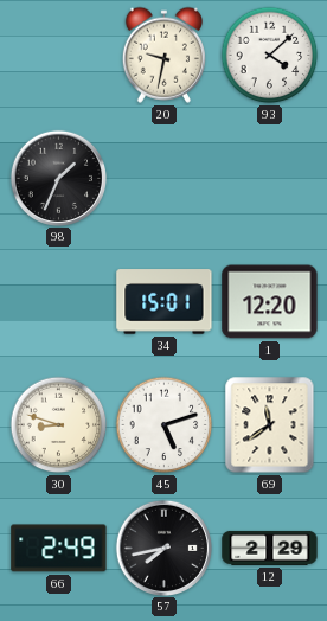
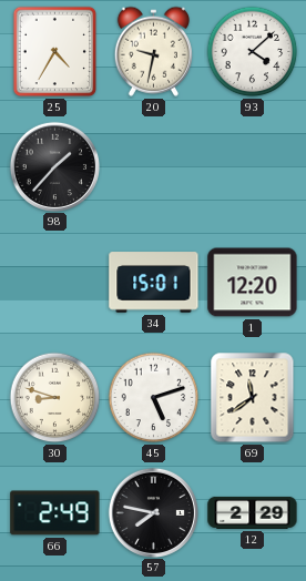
25: none -> 4:35 (55, 52)
98: 1:34 -> 1:37 (54, 166)
57: 7:43 -> 7:47 (153, 512)
